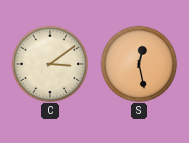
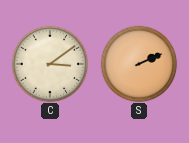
S: 12:28 -> 2:11 (139, 64)
